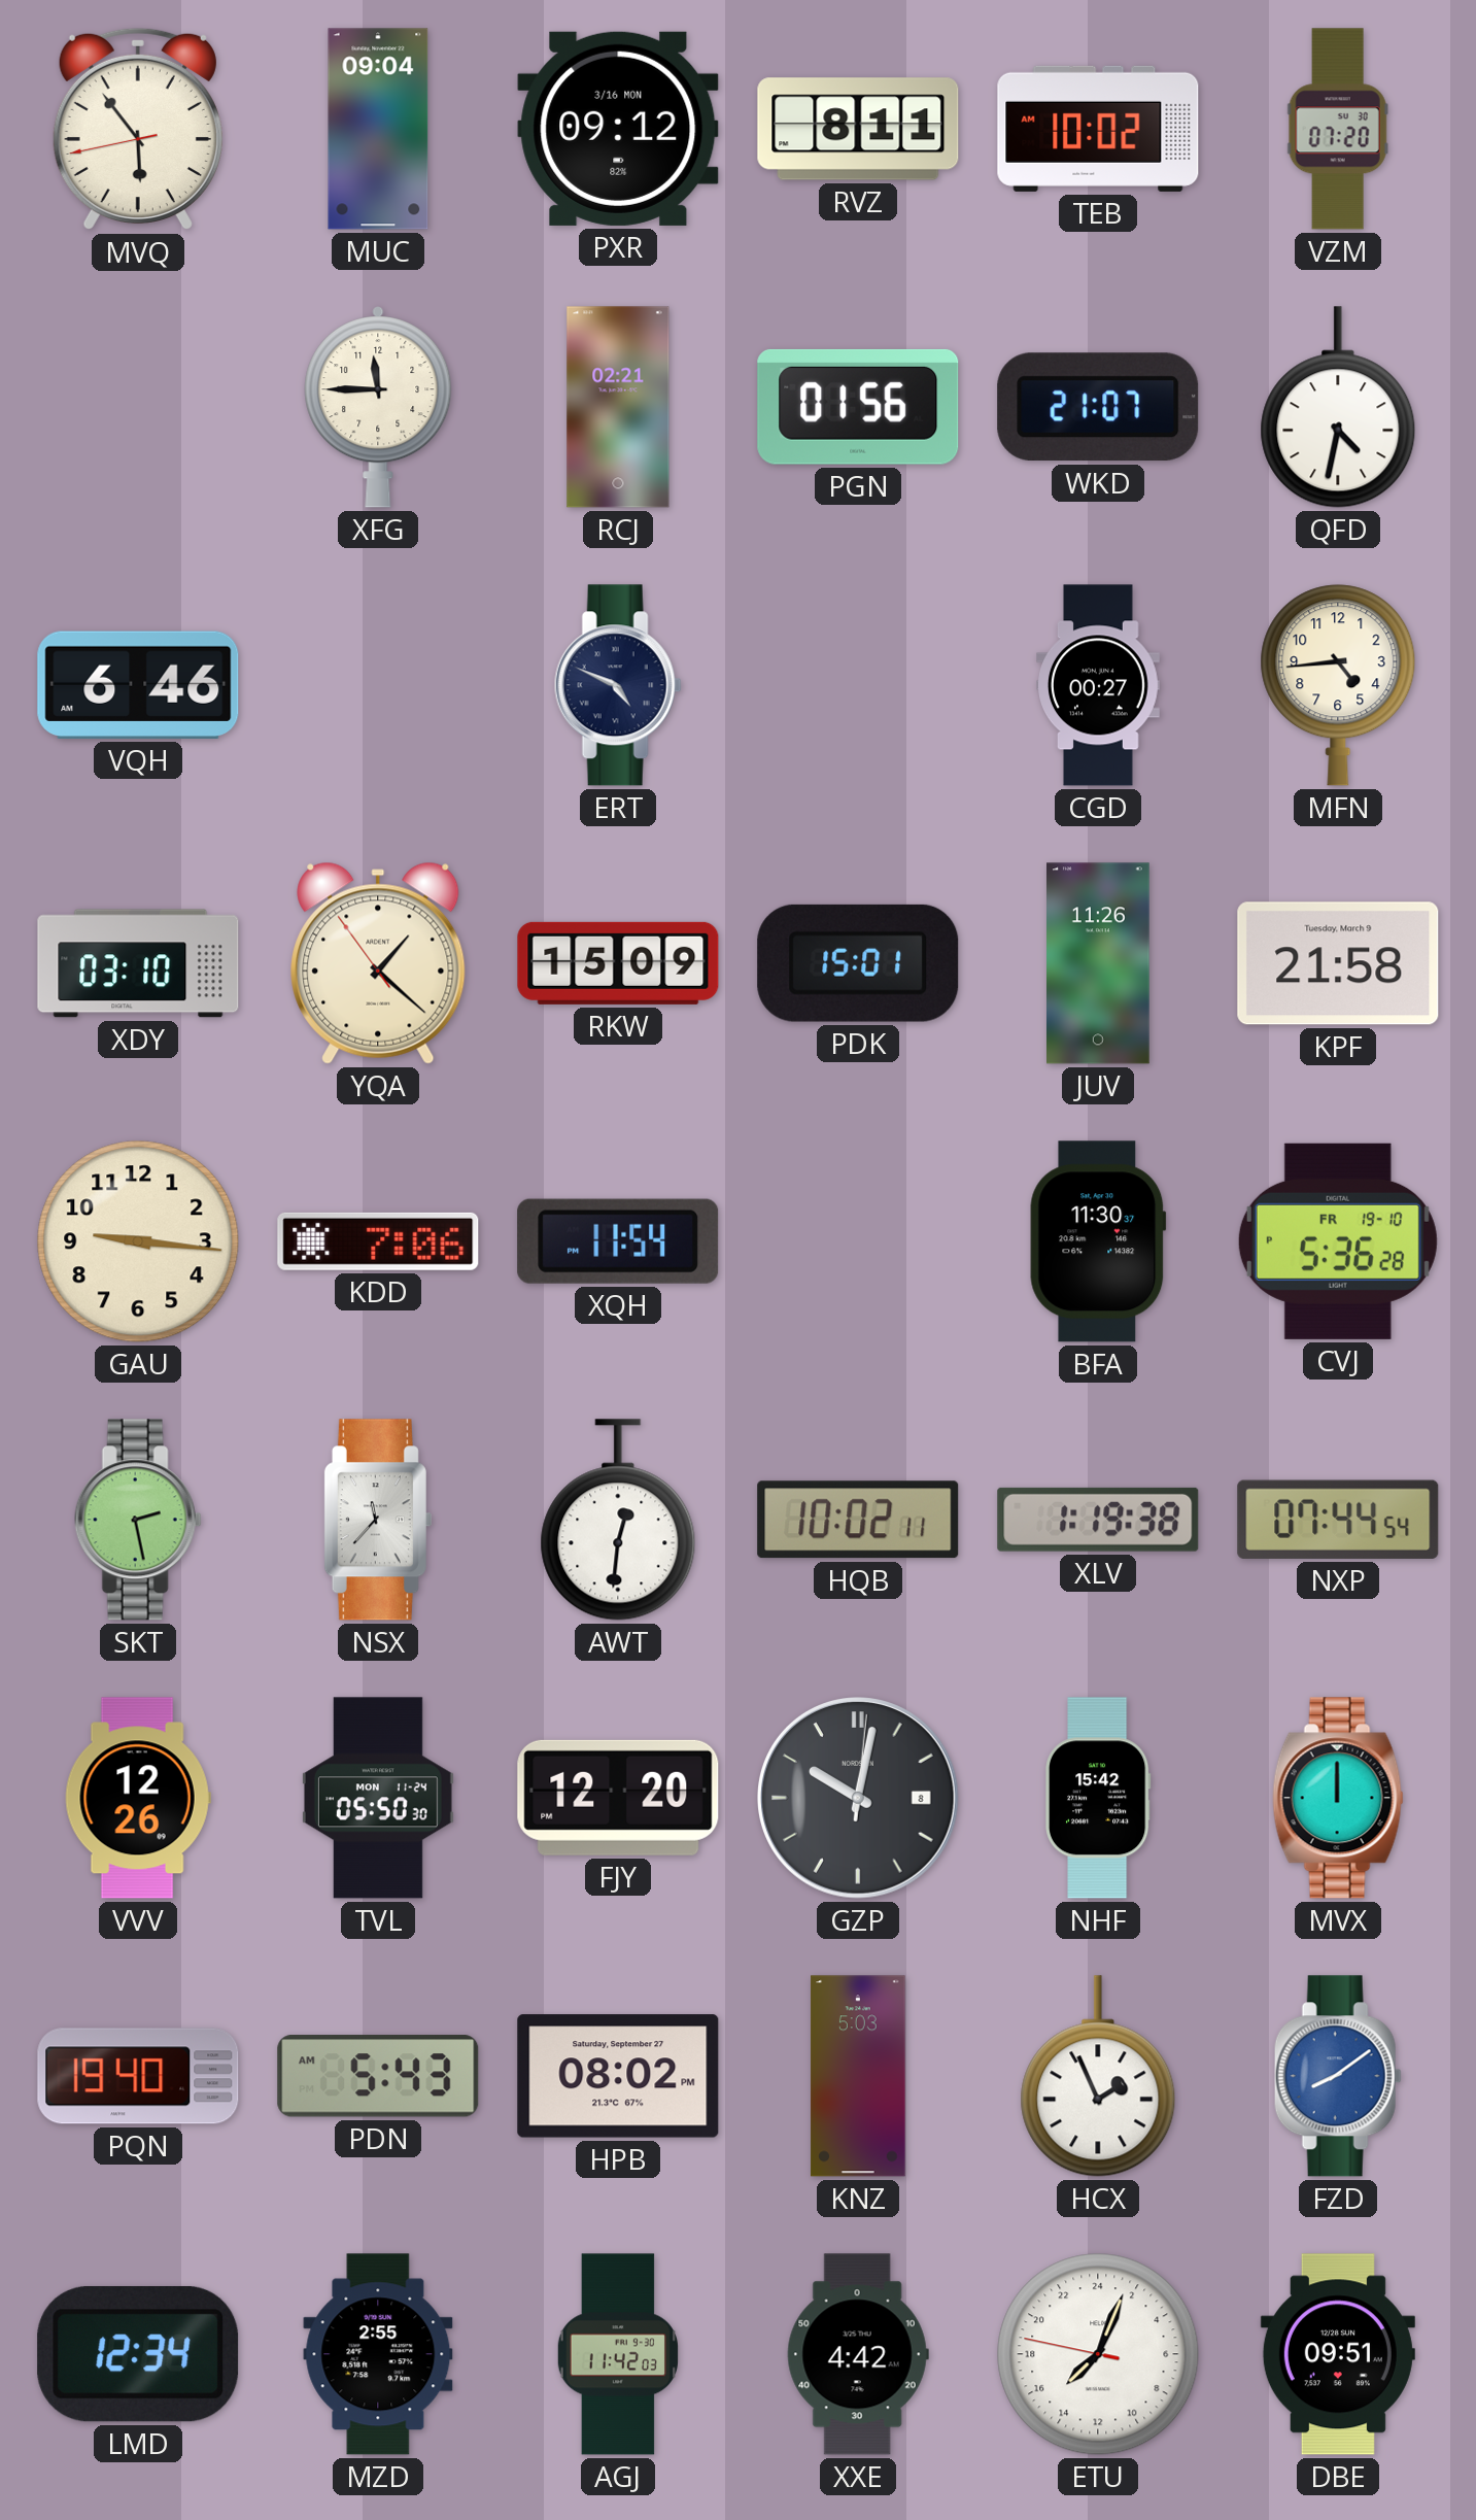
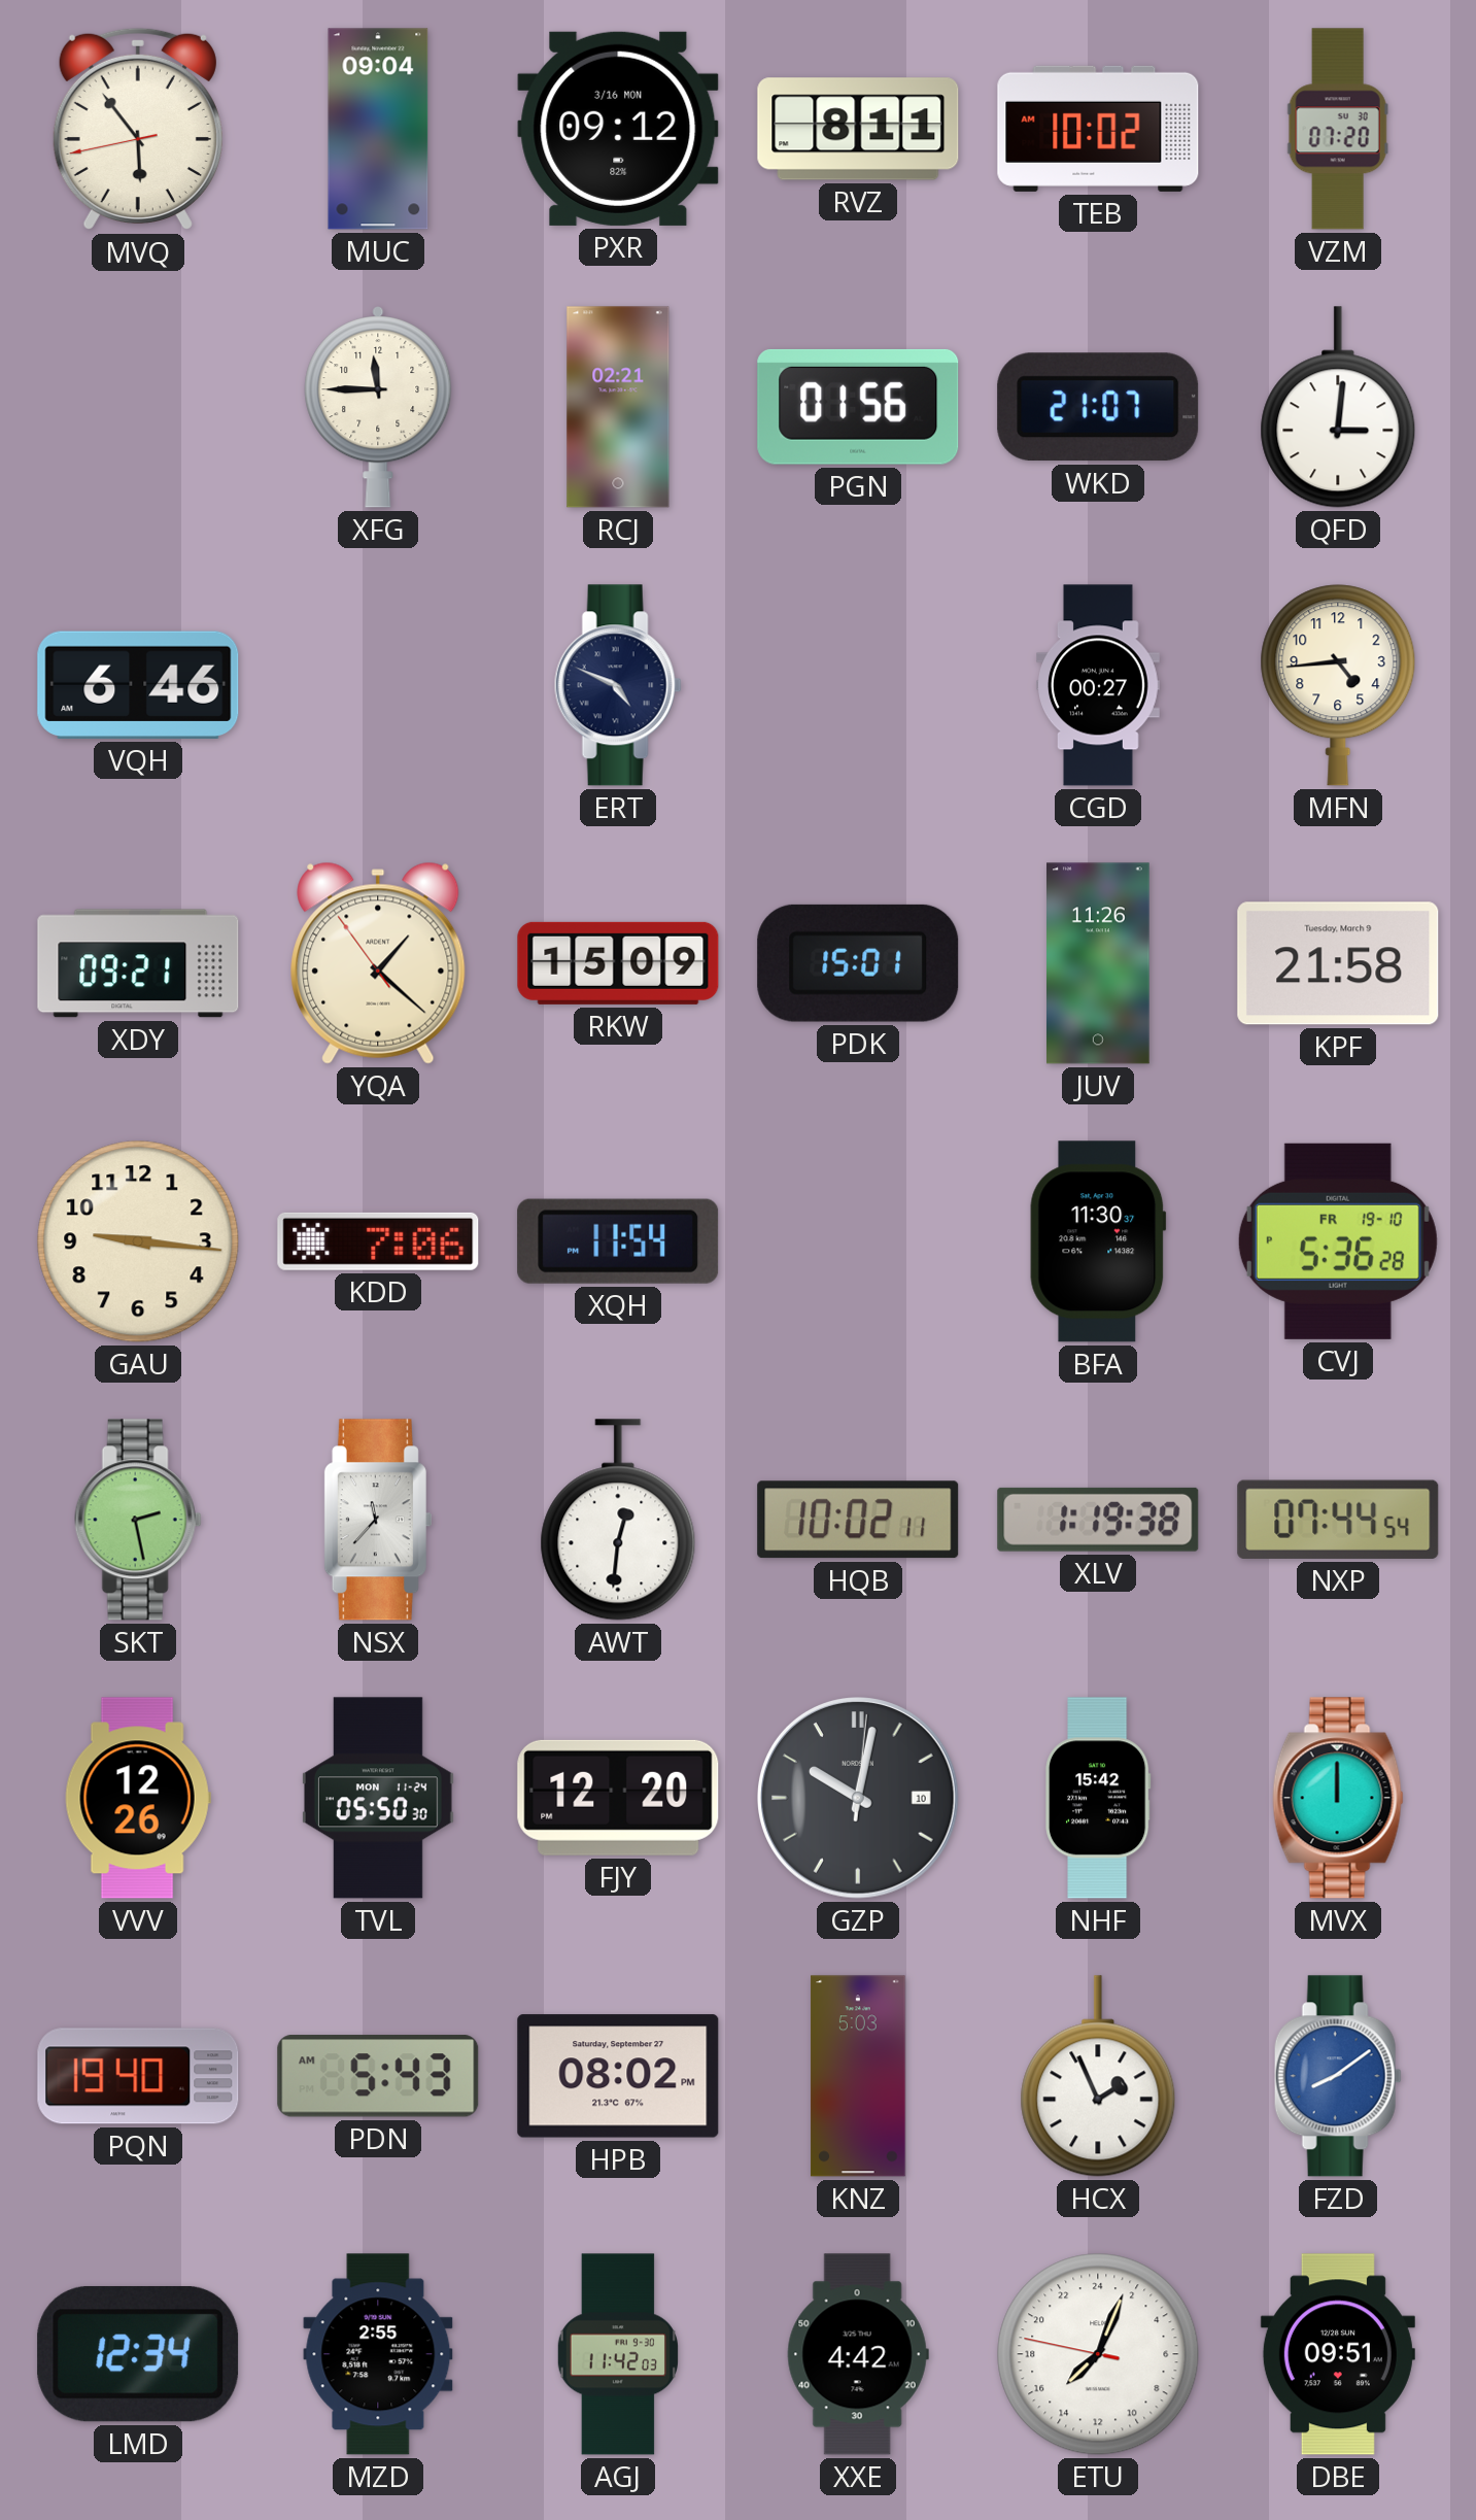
QFD: 4:32 -> 3:01 (1338, 407)
XDY: 03:10 -> 09:21 (138, 963)
GZP date: 8 -> 10 (858, 1798)
